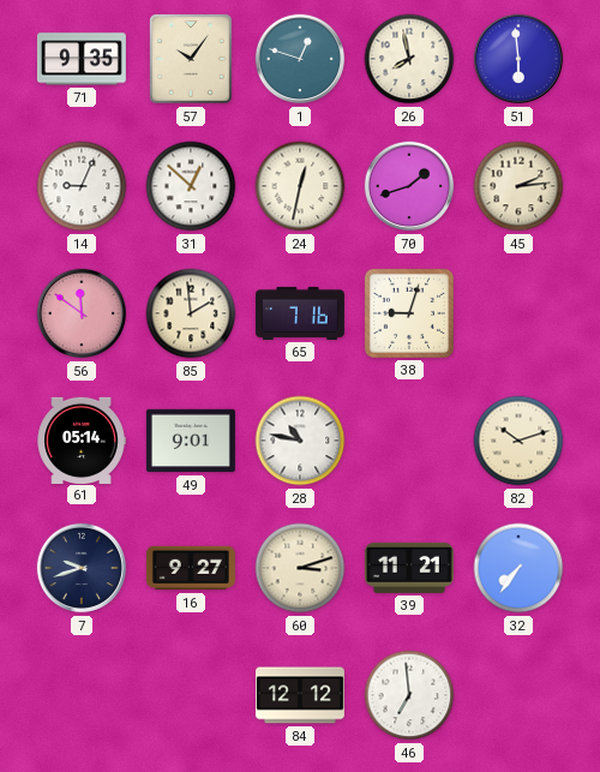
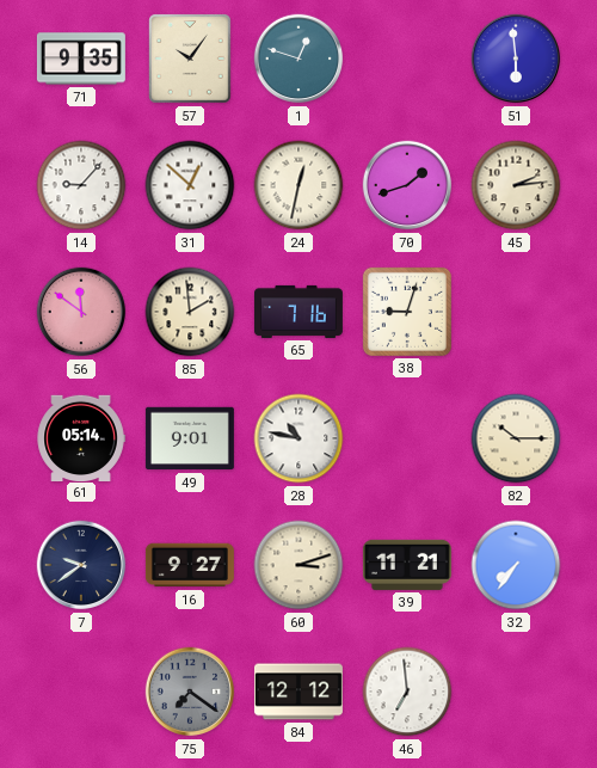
26: 7:58 -> none (409, 59)
14: 9:04 -> 9:07 (81, 185)
82: 10:12 -> 10:15 (516, 438)
7: 9:42 -> 9:39 (81, 565)
75: none -> 7:21 (190, 692)
